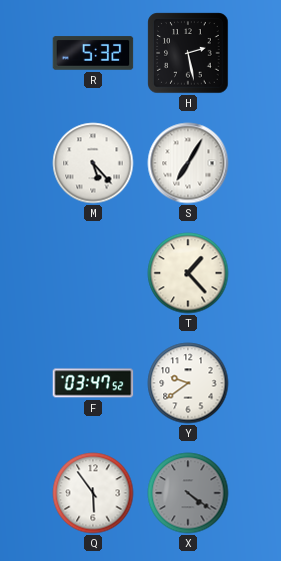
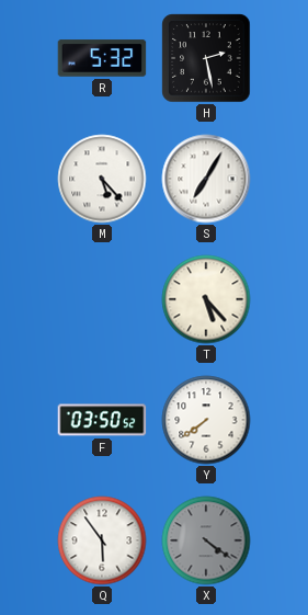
T: 1:23 -> 5:23 (206, 299)
F: 03:47 -> 03:50 (102, 420)
Y: 9:39 -> 7:39 (206, 420)
